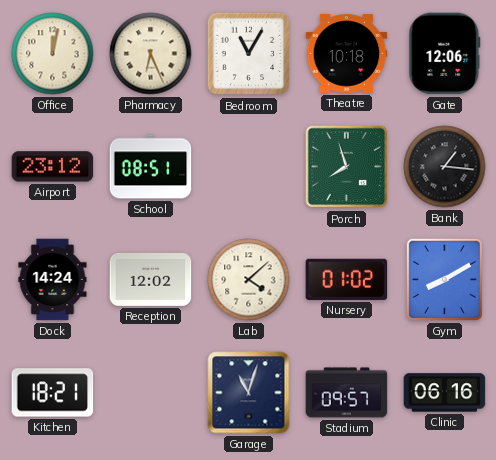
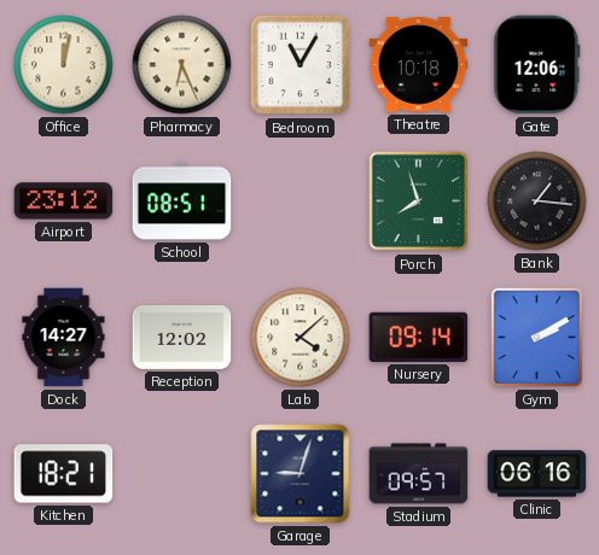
Dock: 14:24 -> 14:27 (64, 338)
Nursery: 01:02 -> 09:14 (419, 337)
Gym: 8:10 -> 2:10 (536, 337)
Garage: 11:03 -> 9:03 (301, 474)
